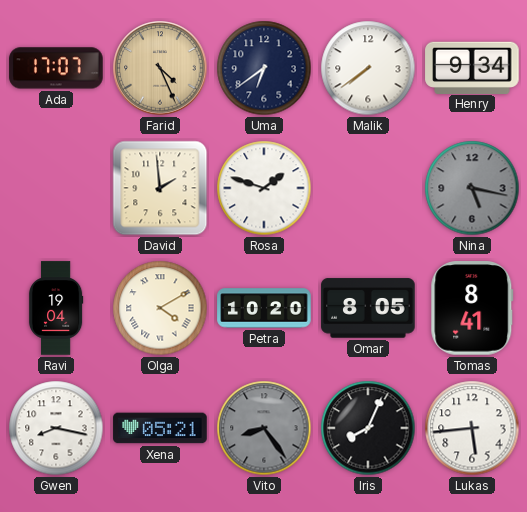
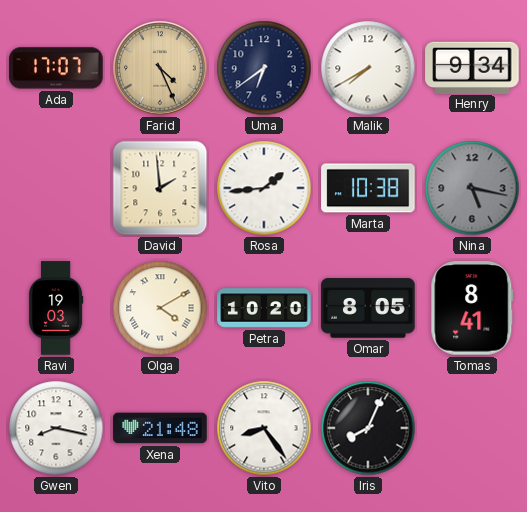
Malik: 7:39 -> 7:40 (368, 68)
Rosa: 1:48 -> 1:44 (264, 188)
Marta: none -> 10:38 (368, 188)
Ravi: 19:04 -> 19:03 (56, 308)
Xena: 05:21 -> 21:48 (160, 428)
Vito dial: grey -> white (264, 428)
Lukas: 5:44 -> none (472, 428)
